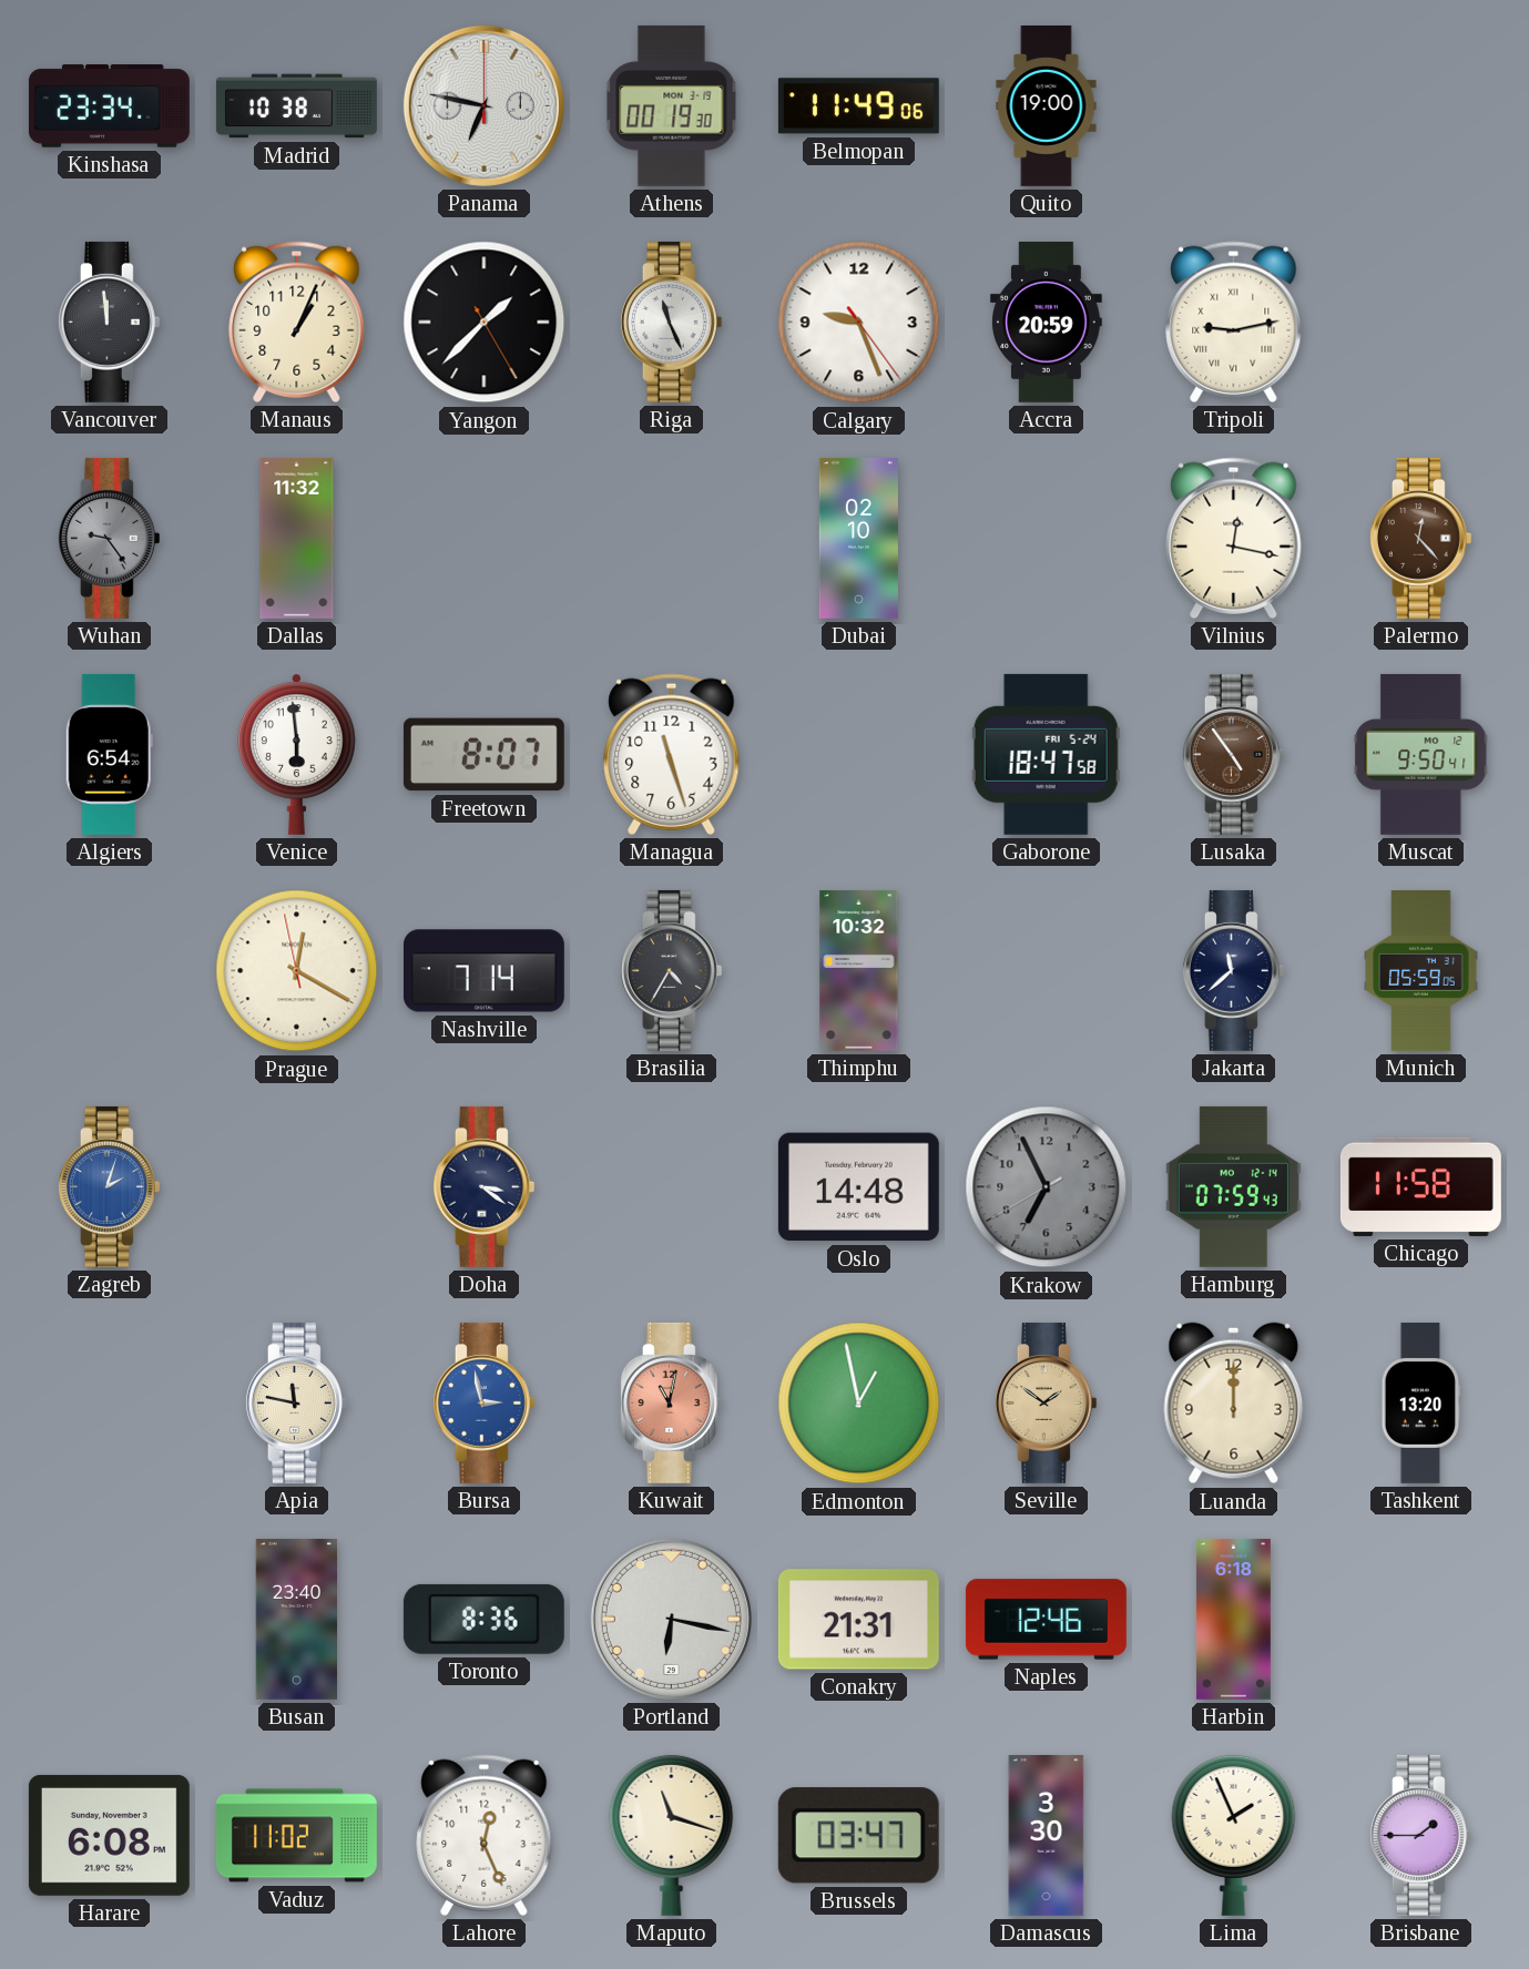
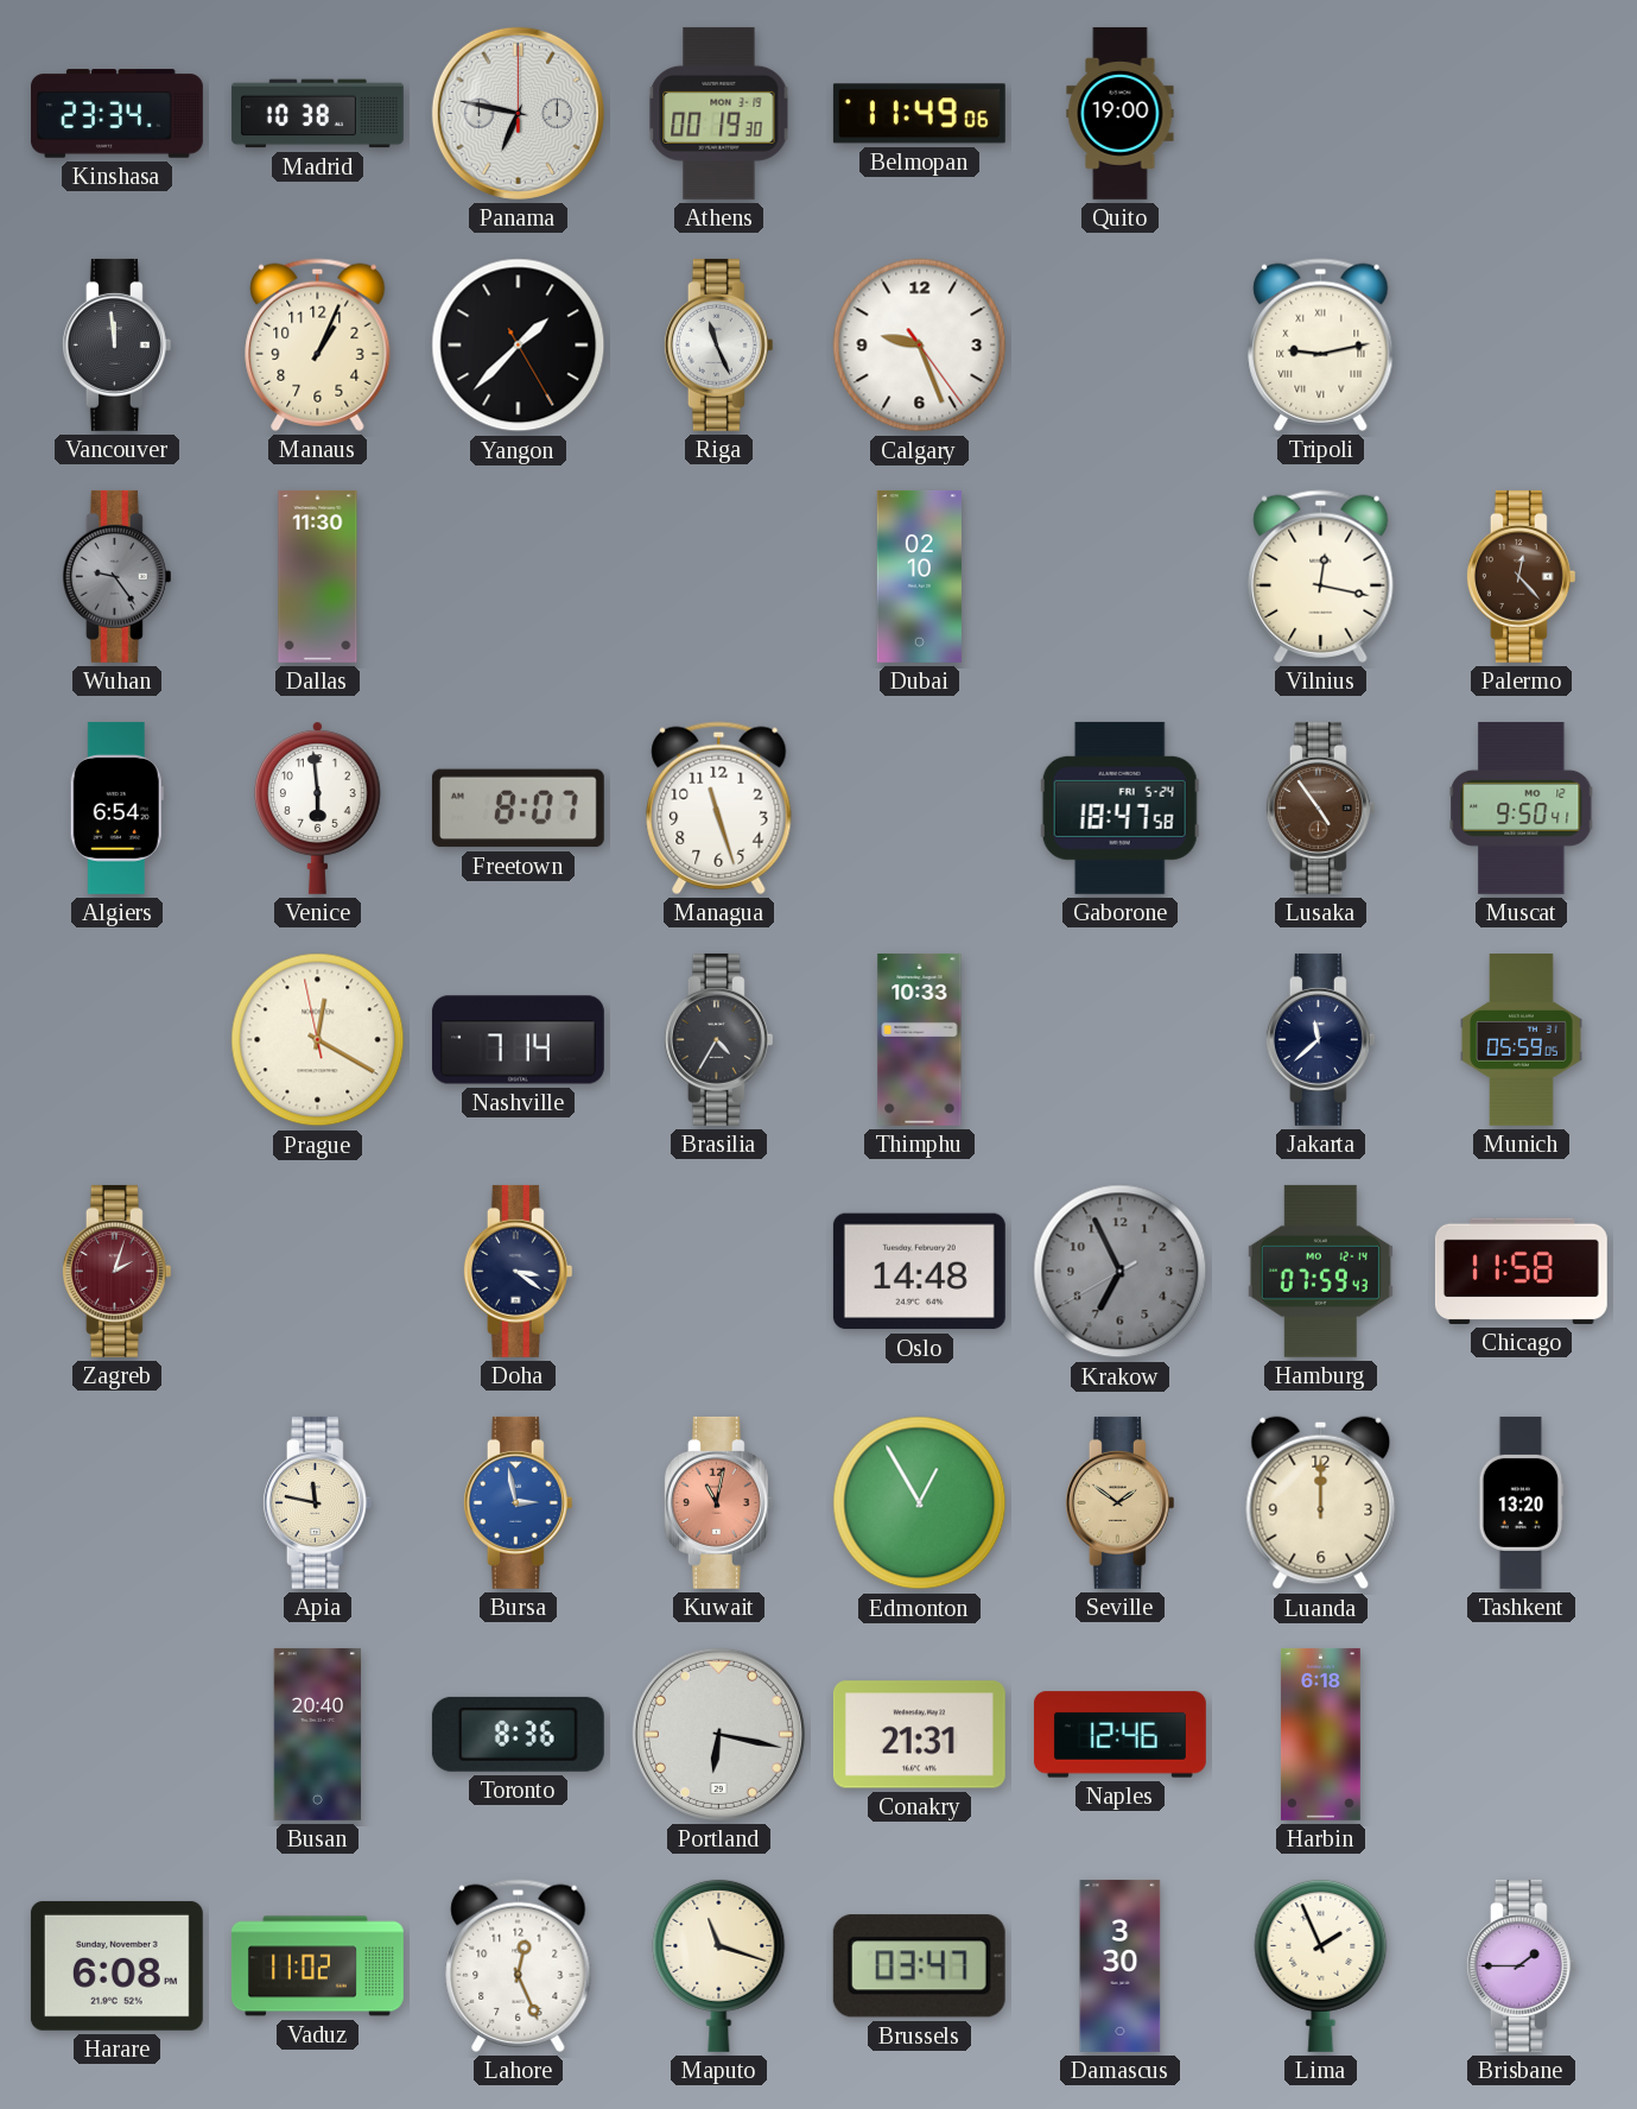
Accra: 20:59 -> none (1046, 322)
Dallas: 11:32 -> 11:30 (318, 576)
Thimphu: 10:32 -> 10:33 (920, 1039)
Zagreb dial: blue -> burgundy (116, 1271)
Edmonton: 12:58 -> 12:55 (920, 1503)
Busan: 23:40 -> 20:40 (318, 1734)
